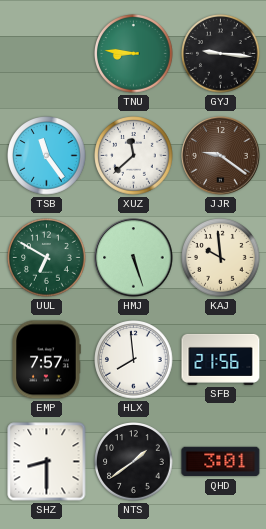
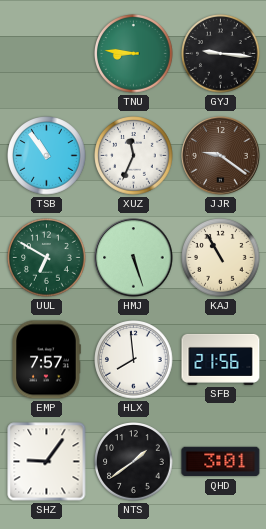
TSB: 11:24 -> 10:54 (47, 156)
XUZ: 11:38 -> 11:34 (134, 156)
KAJ: 9:59 -> 10:55 (221, 258)
SHZ: 8:30 -> 9:06 (47, 462)
